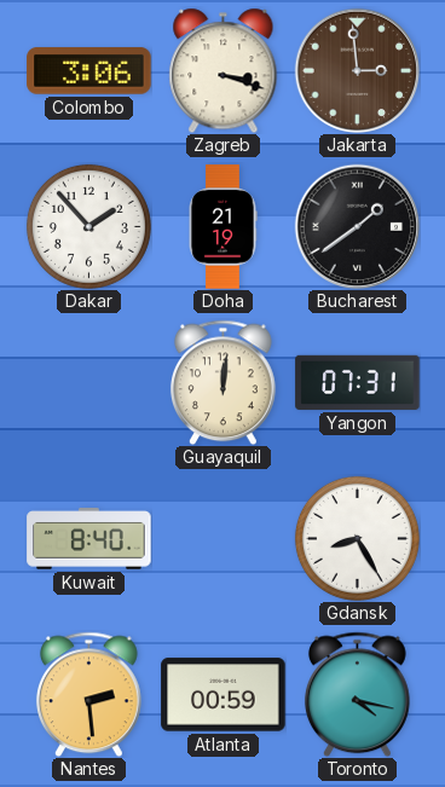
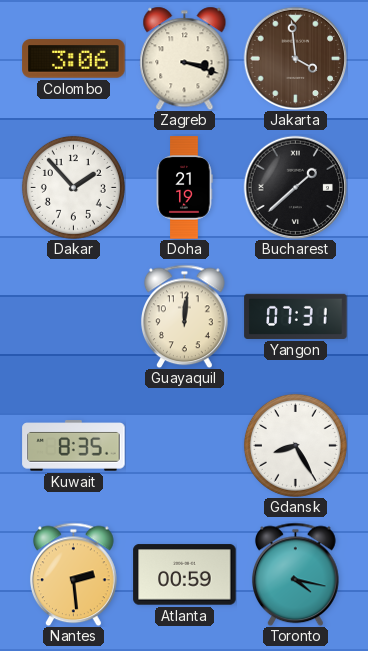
Jakarta: 2:59 -> 3:59 (295, 58)
Bucharest: 1:39 -> 1:38 (295, 187)
Kuwait: 8:40 -> 8:35 (74, 446)
